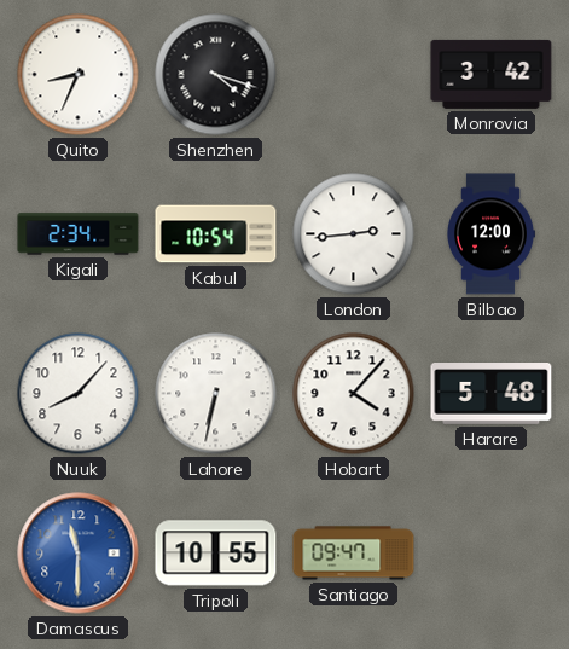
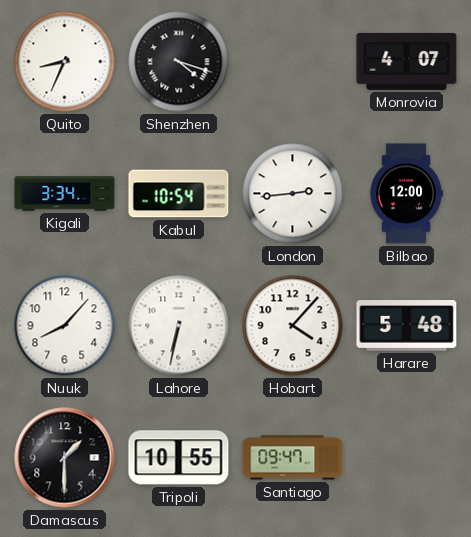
Monrovia: 3:42 -> 4:07 (407, 61)
Kigali: 2:34 -> 3:34 (65, 194)
Damascus: 11:30 -> 1:30 (65, 458)
Damascus dial: blue -> black (65, 458)
